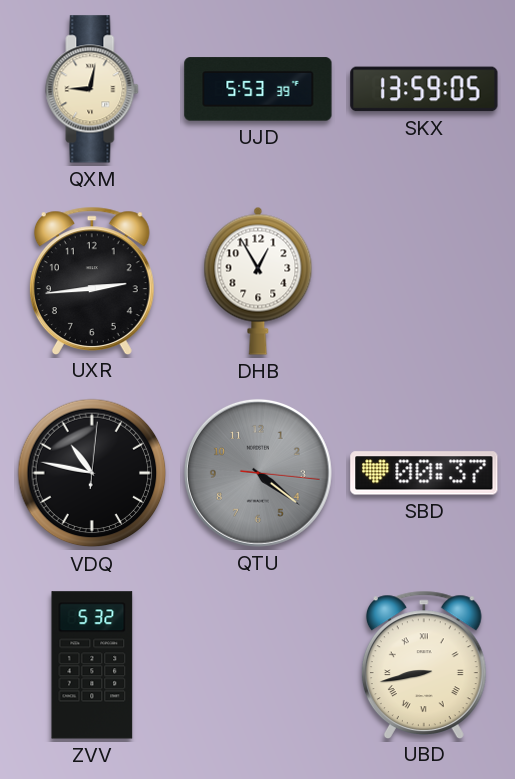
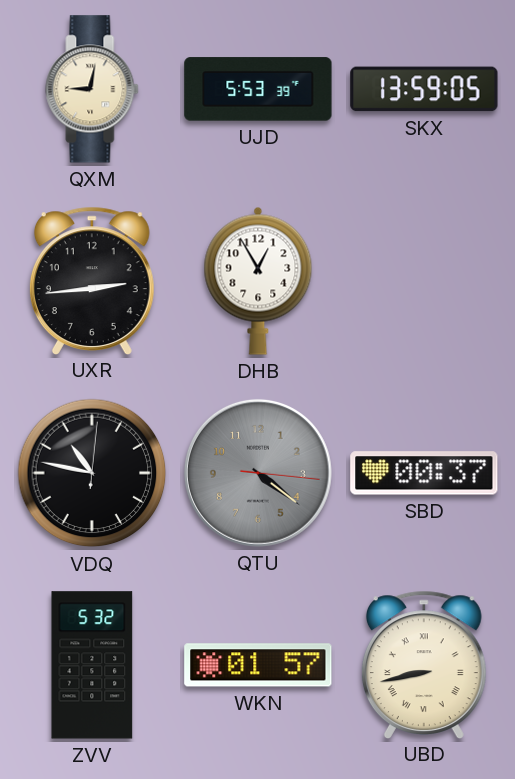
WKN: none -> 01:57 (258, 665)
